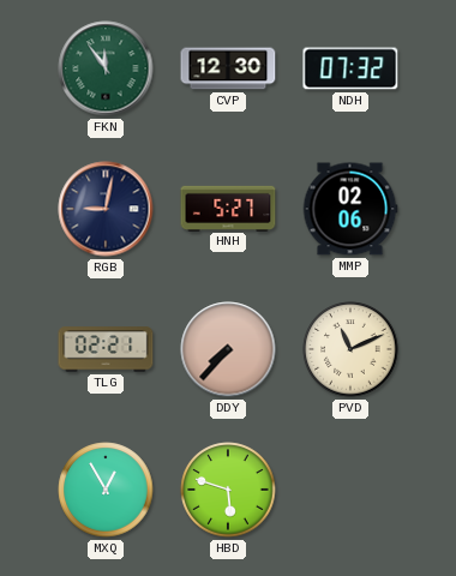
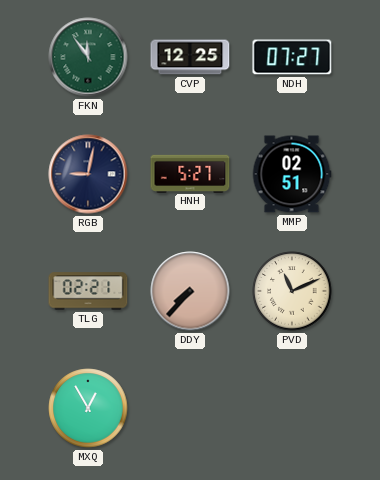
CVP: 12:30 -> 12:25 (190, 57)
NDH: 07:32 -> 07:27 (292, 57)
MMP: 02:06 -> 02:51 (292, 174)
HBD: 5:48 -> none (228, 490)
